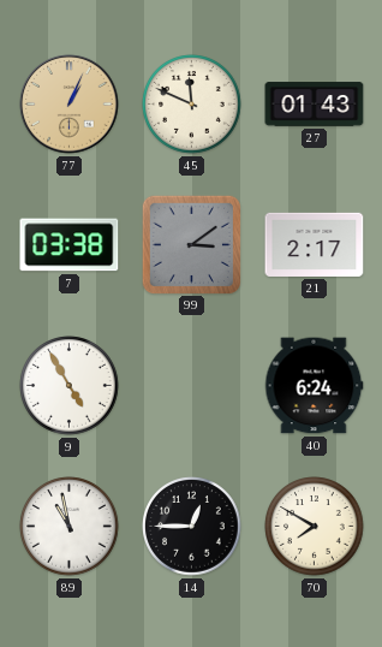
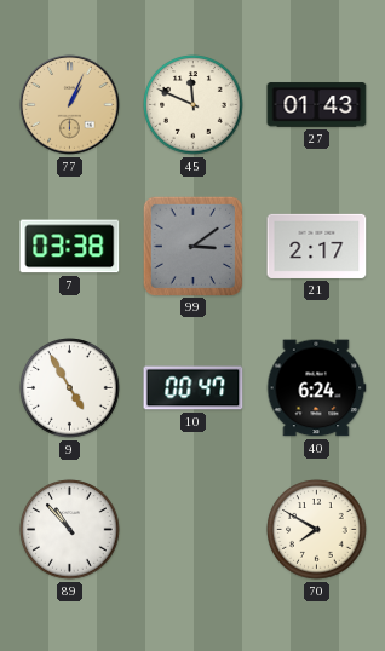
10: none -> 00:47 (194, 388)
89: 10:58 -> 10:53 (70, 530)
14: 12:45 -> none (192, 527)
